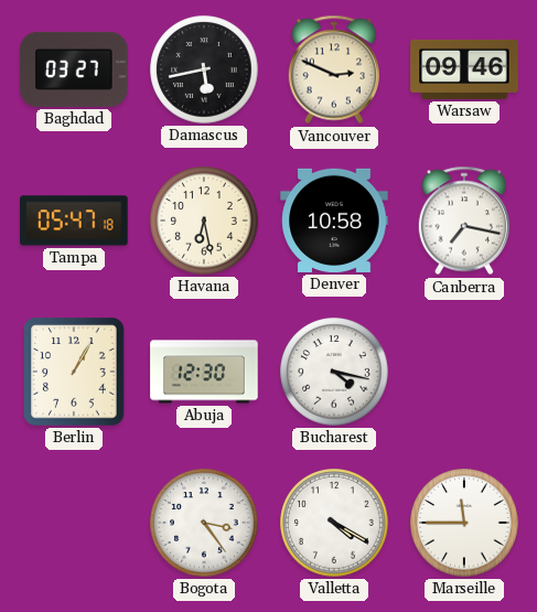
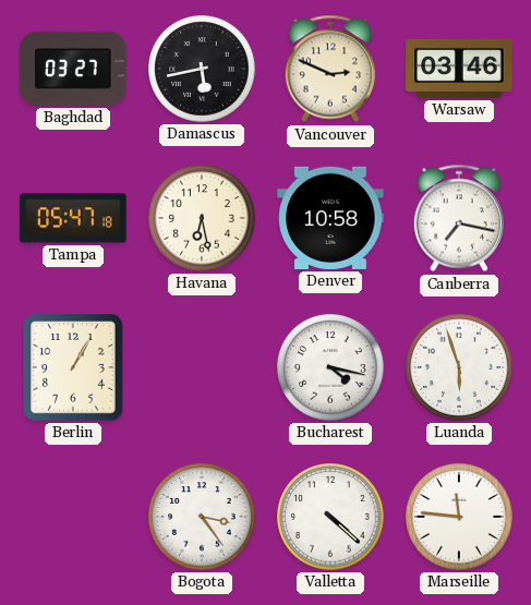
Warsaw: 09:46 -> 03:46 (459, 69)
Abuja: 12:30 -> none (204, 372)
Luanda: none -> 5:57 (459, 367)
Valletta: 4:20 -> 4:22 (330, 517)
Marseille: 11:45 -> 11:46 (459, 517)
